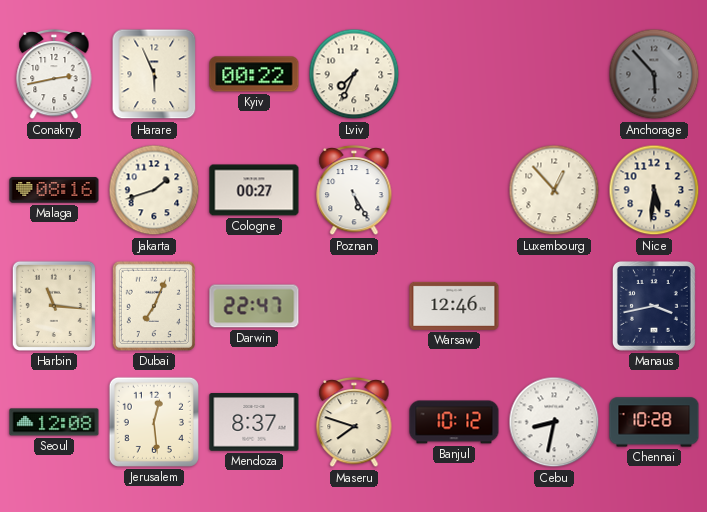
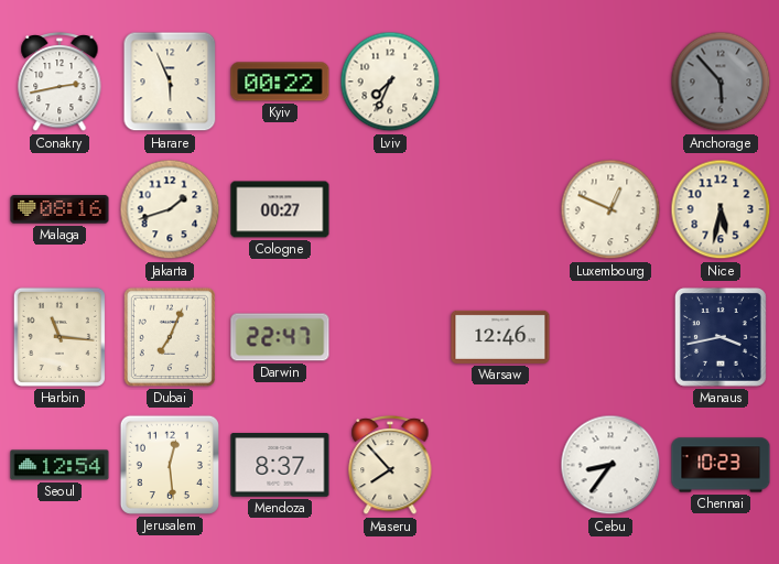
Poznan: 5:25 -> none (354, 190)
Luxembourg: 12:53 -> 12:49 (610, 209)
Nice: 5:31 -> 5:32 (721, 209)
Seoul: 12:08 -> 12:54 (59, 465)
Maseru: 7:48 -> 7:53 (390, 465)
Banjul: 10:12 -> none (454, 422)
Cebu: 8:32 -> 8:36 (610, 465)
Chennai: 10:28 -> 10:23 (721, 465)
